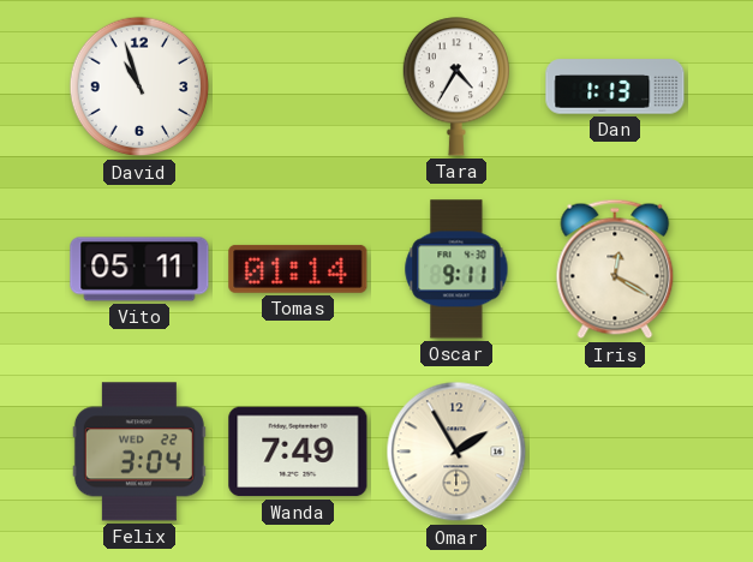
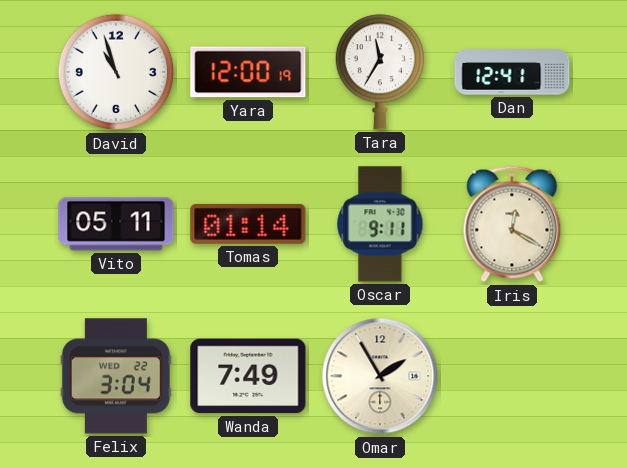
Yara: none -> 12:00 (248, 72)
Tara: 4:35 -> 11:35 (379, 72)
Dan: 1:13 -> 12:41 (512, 72)
